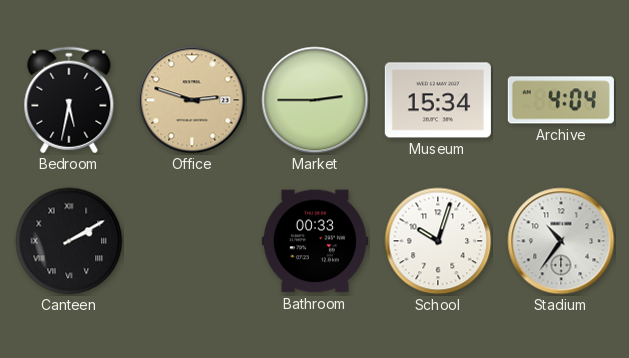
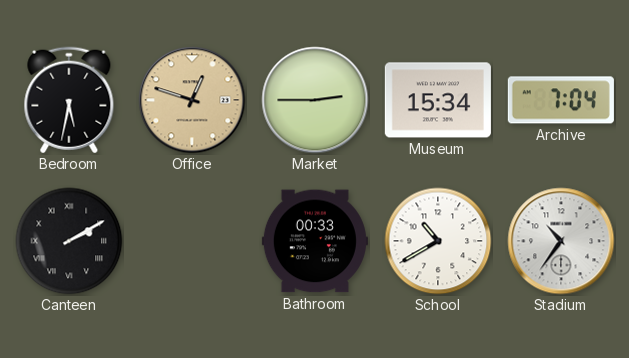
Office: 2:48 -> 12:48 (192, 100)
Archive: 4:04 -> 7:04 (561, 100)
School: 10:03 -> 10:40 (438, 241)
